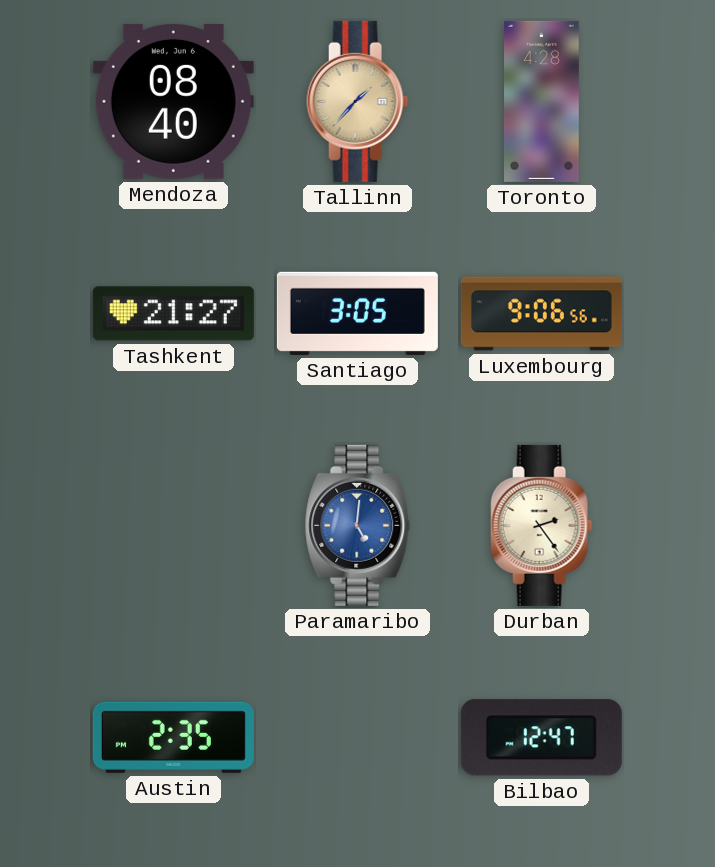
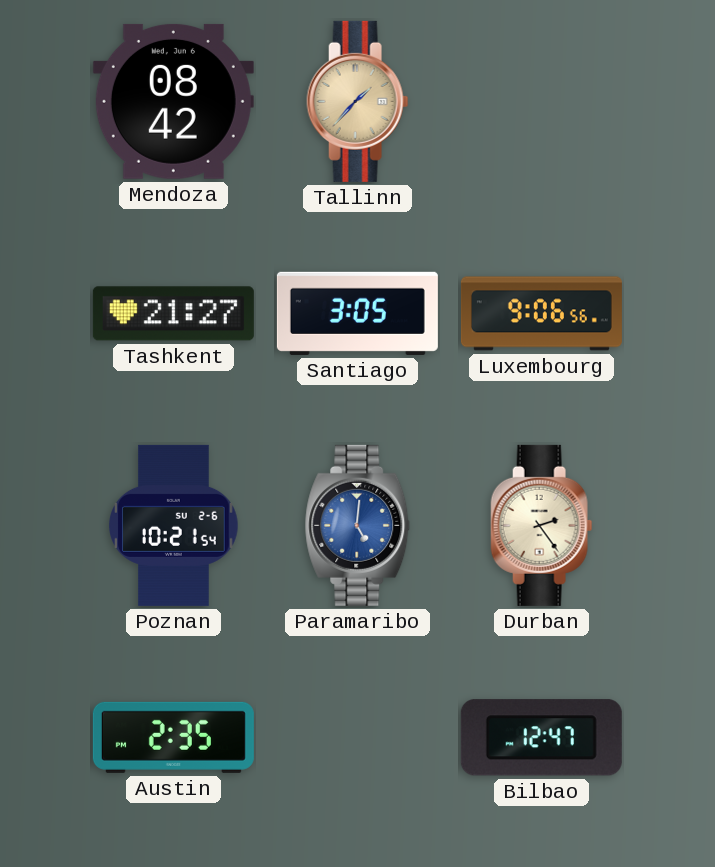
Mendoza: 08:40 -> 08:42 (173, 101)
Toronto: 4:28 -> none (542, 101)
Poznan: none -> 10:21 (174, 525)
